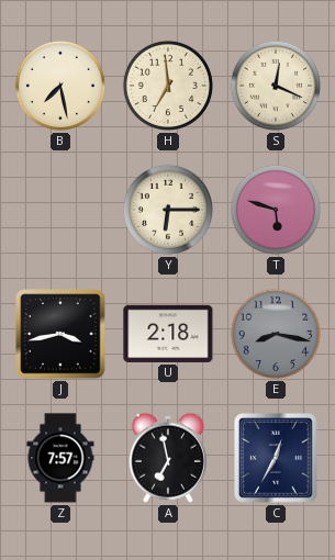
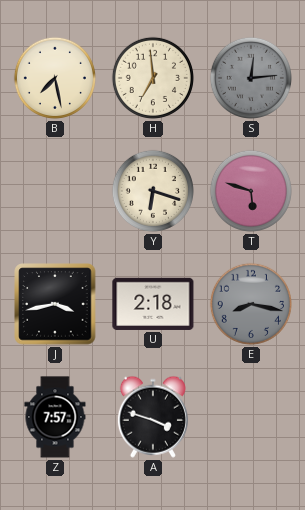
S: 12:19 -> 12:14 (251, 78)
S dial: cream -> grey (251, 78)
Y: 6:15 -> 6:18 (153, 191)
A: 6:58 -> 3:48 (153, 417)
C: 12:35 -> none (277, 459)
